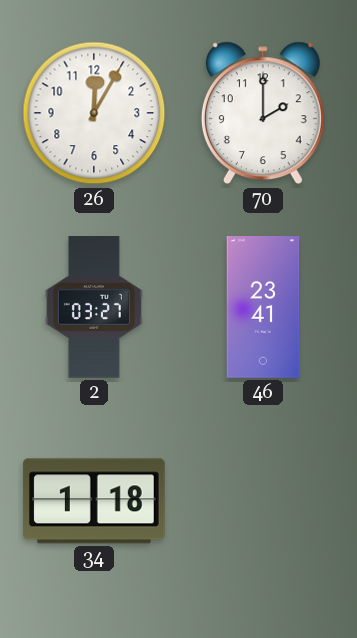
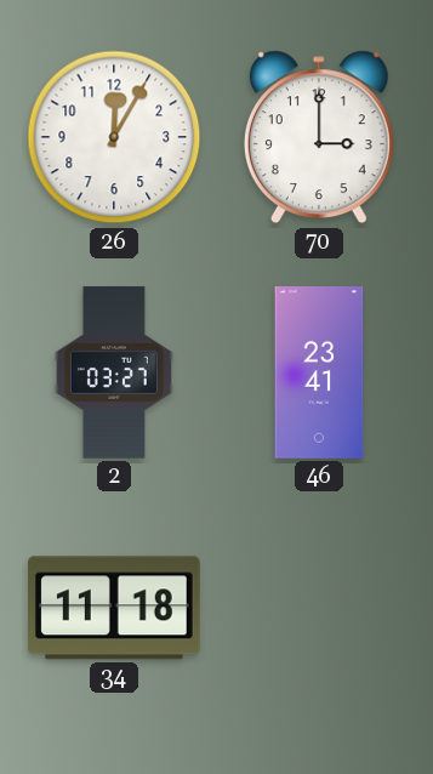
70: 2:00 -> 3:00 (319, 137)
34: 1:18 -> 11:18 (115, 608)
